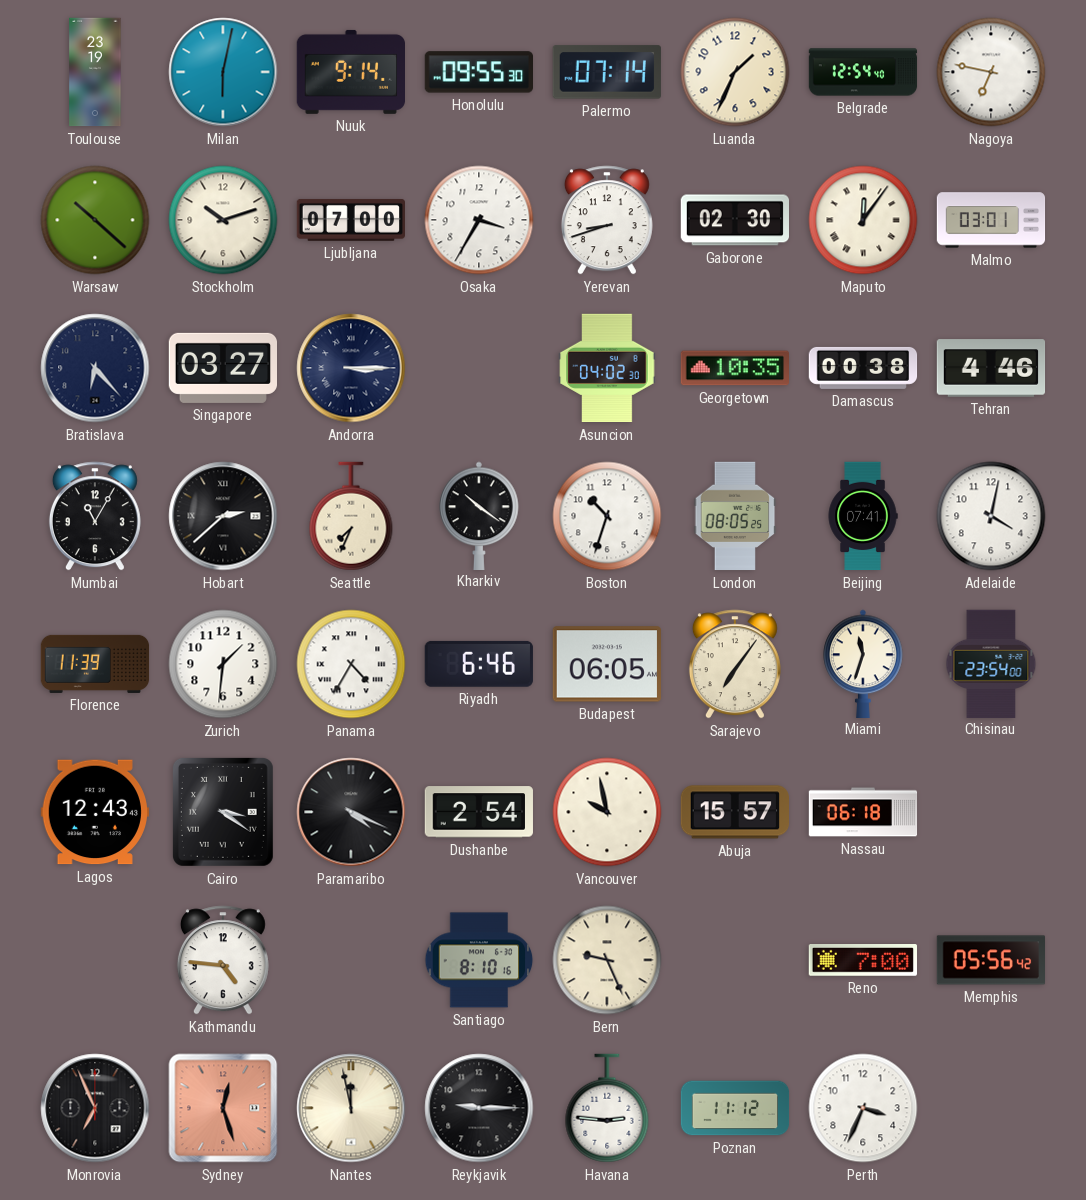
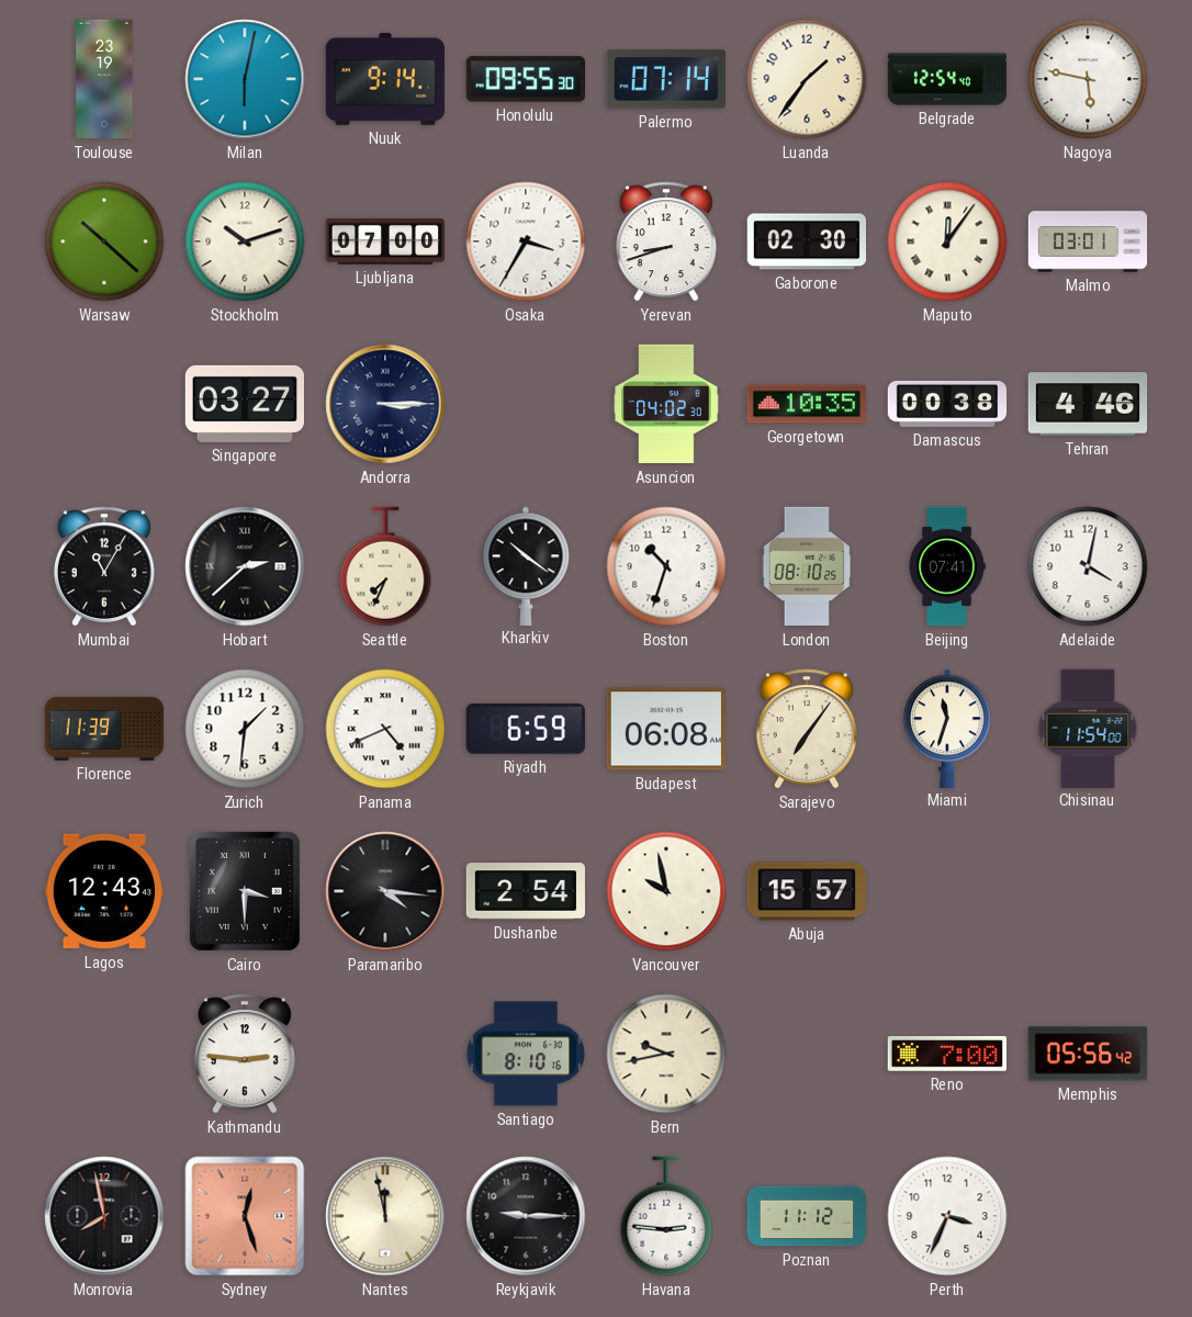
Luanda: 1:34 -> 1:36 (807, 79)
Nagoya: 6:47 -> 5:47 (1088, 79)
Bratislava: 6:23 -> none (95, 368)
London: 08:05 -> 08:10 (807, 566)
Panama: 4:35 -> 4:41 (385, 729)
Riyadh: 6:46 -> 6:59 (526, 729)
Budapest: 06:05 -> 06:08 (666, 729)
Chisinau: 23:54 -> 11:54 (1088, 728)
Cairo: 3:21 -> 3:30 (245, 891)
Paramaribo: 4:19 -> 4:16 (385, 891)
Nassau: 06:18 -> none (863, 812)
Kathmandu: 4:46 -> 2:46 (245, 1054)
Bern: 9:26 -> 9:43 (666, 1054)
Monrovia: 6:56 -> 7:58 (104, 1216)
